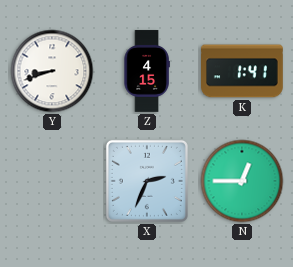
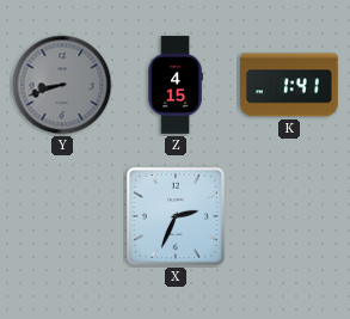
Y dial: white -> grey (62, 85)
N: 12:45 -> none (242, 181)
